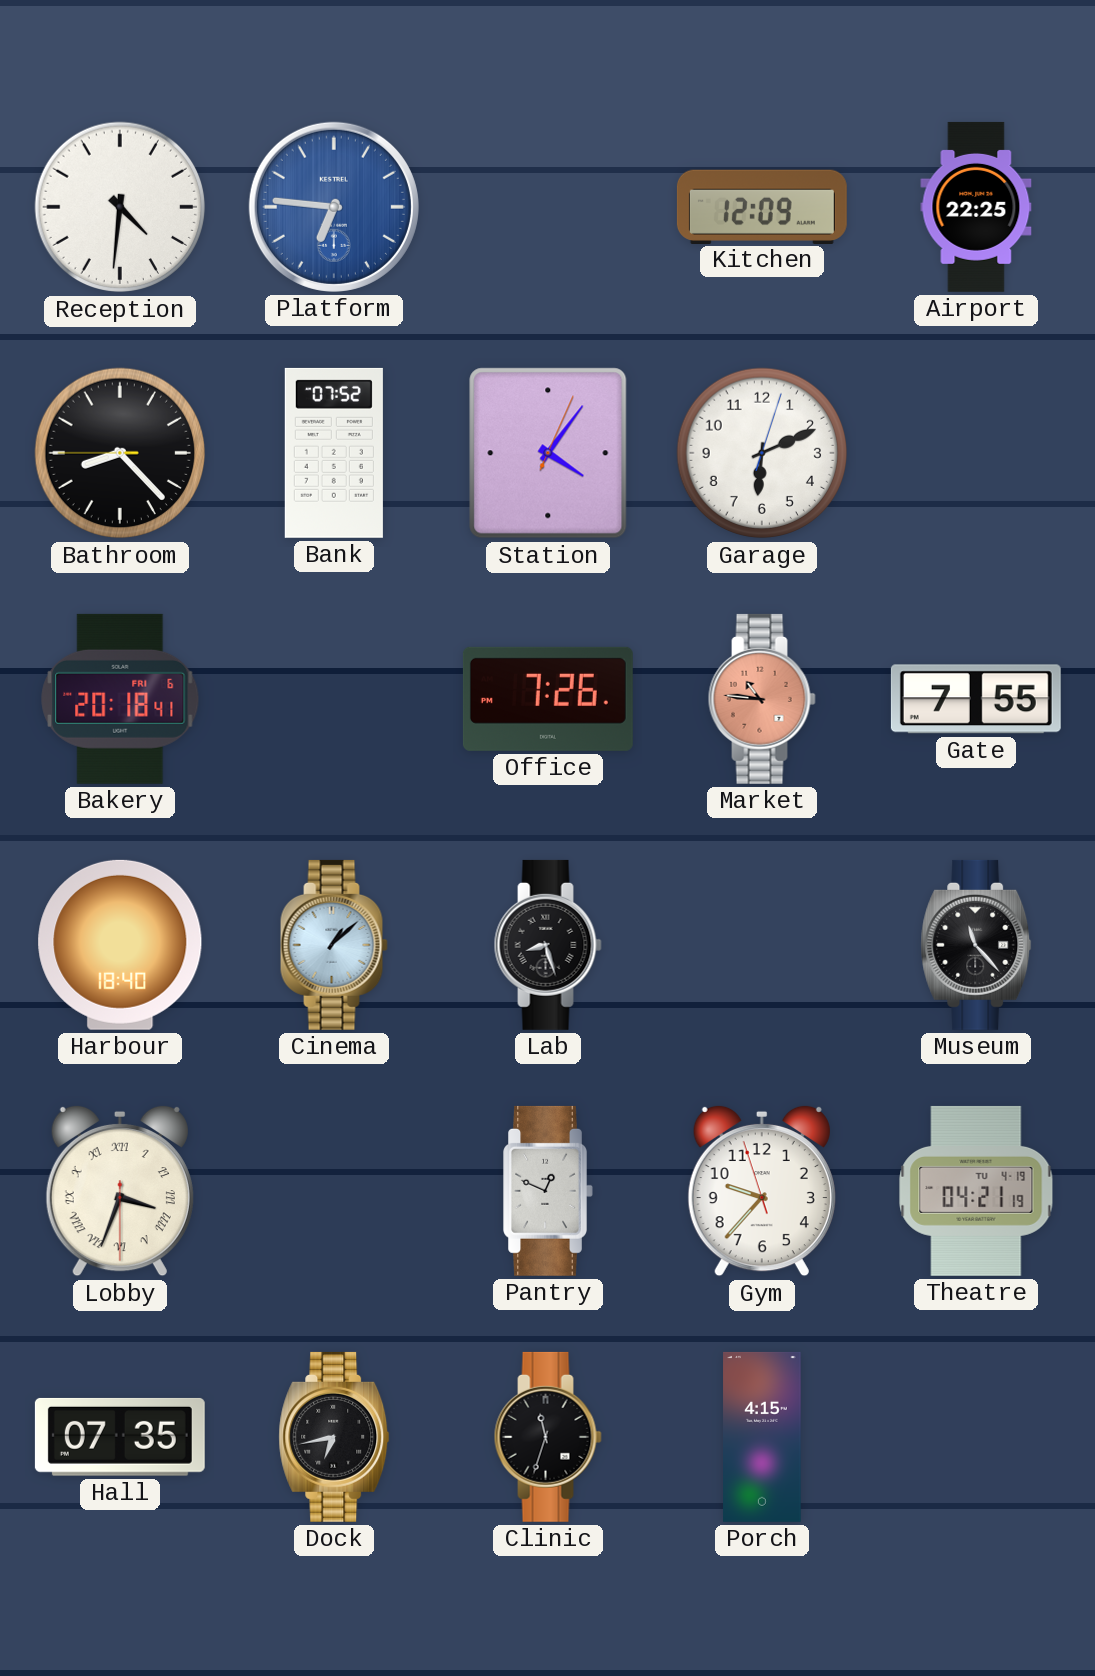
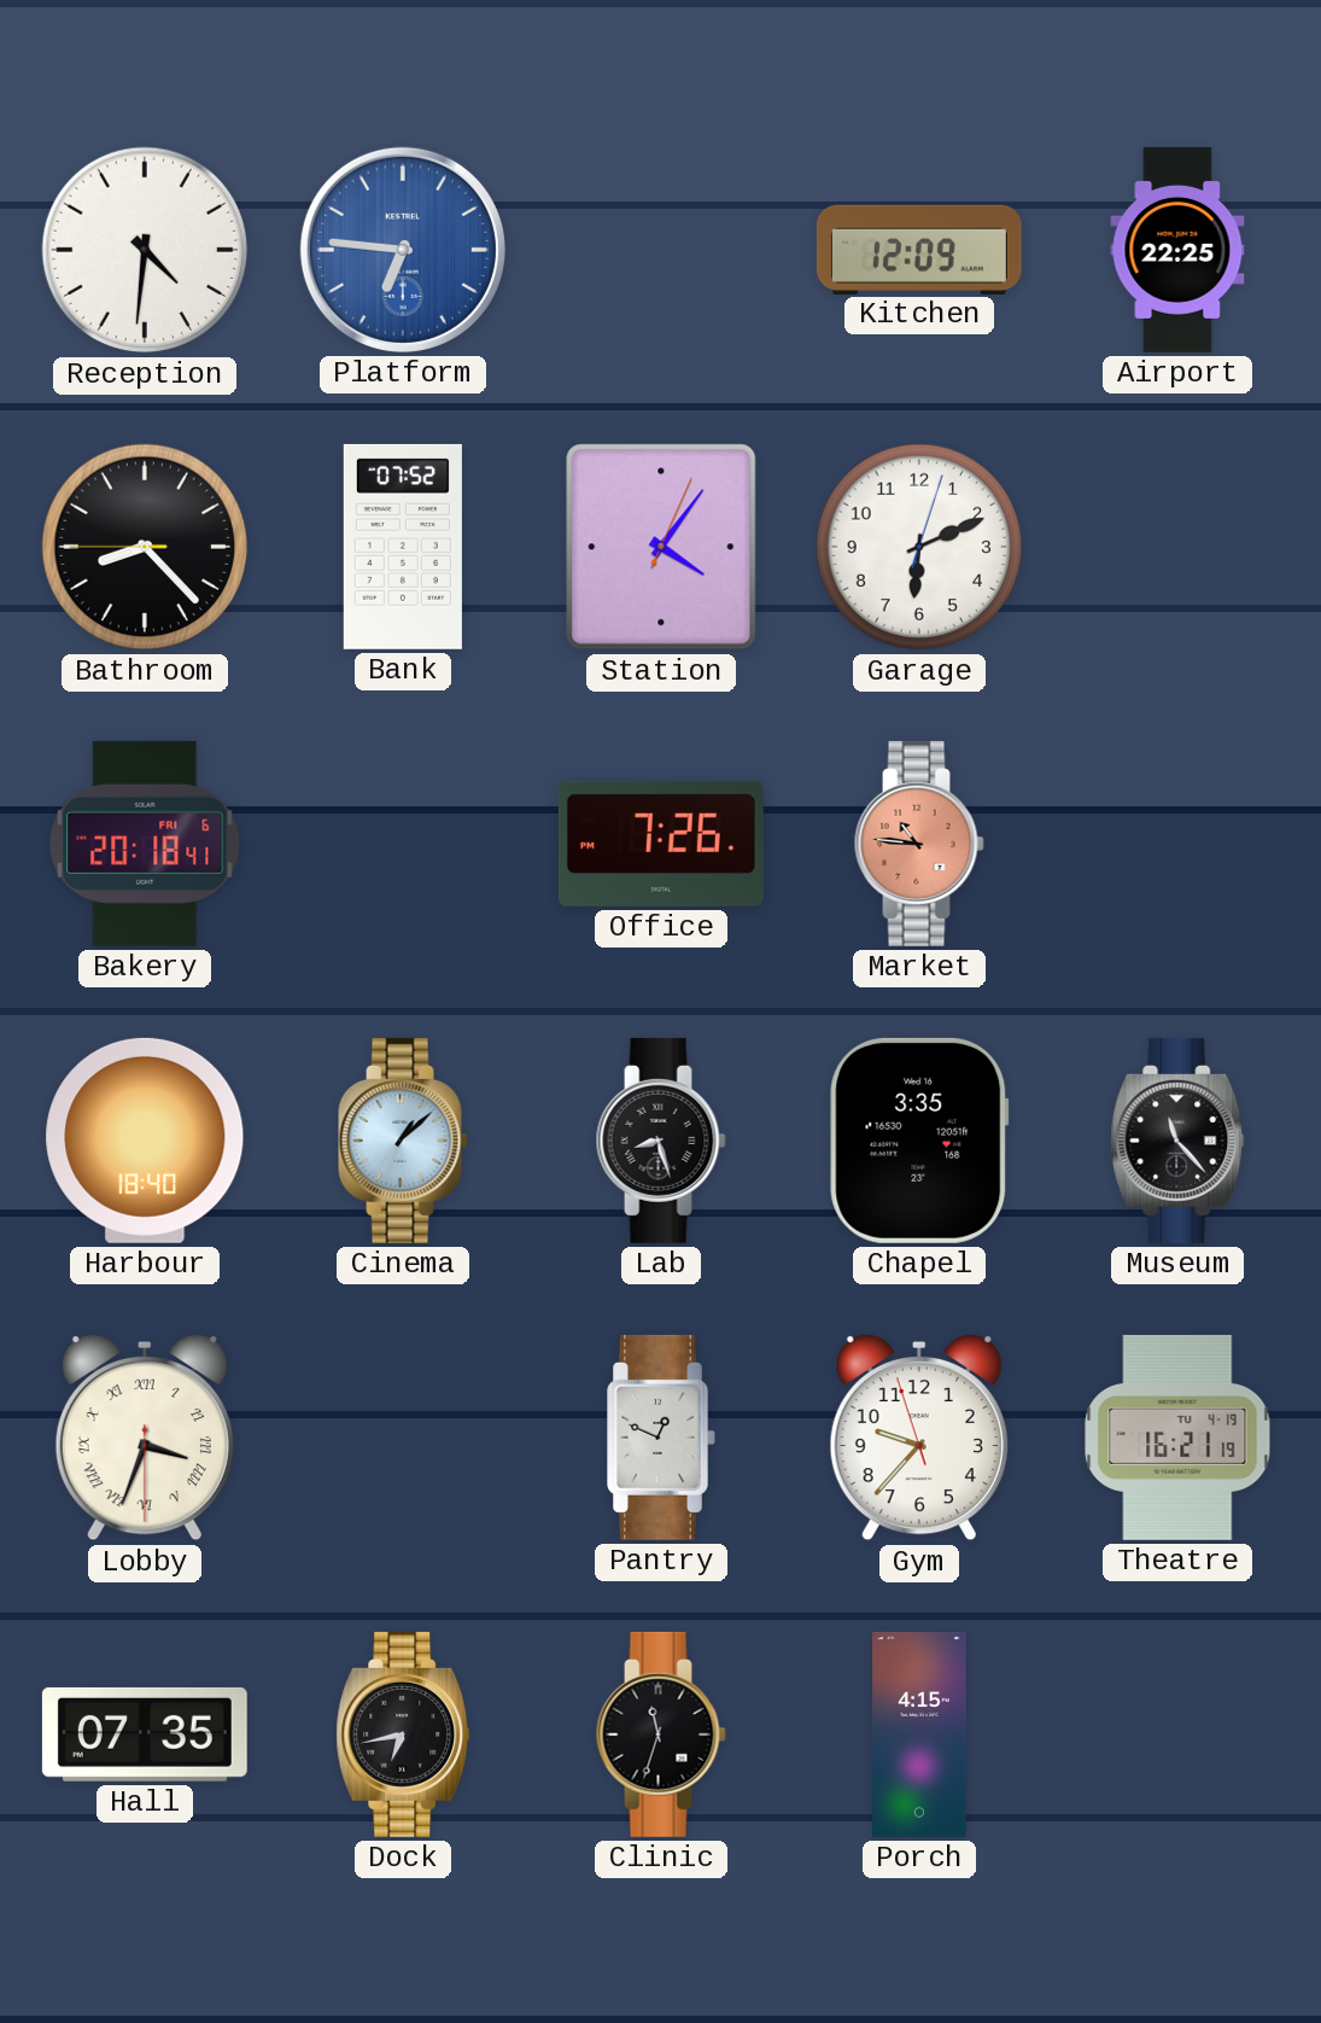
Gate: 7:55 -> none (976, 699)
Chapel: none -> 3:35 (919, 1141)
Theatre: 04:21 -> 16:21 (1177, 1438)
